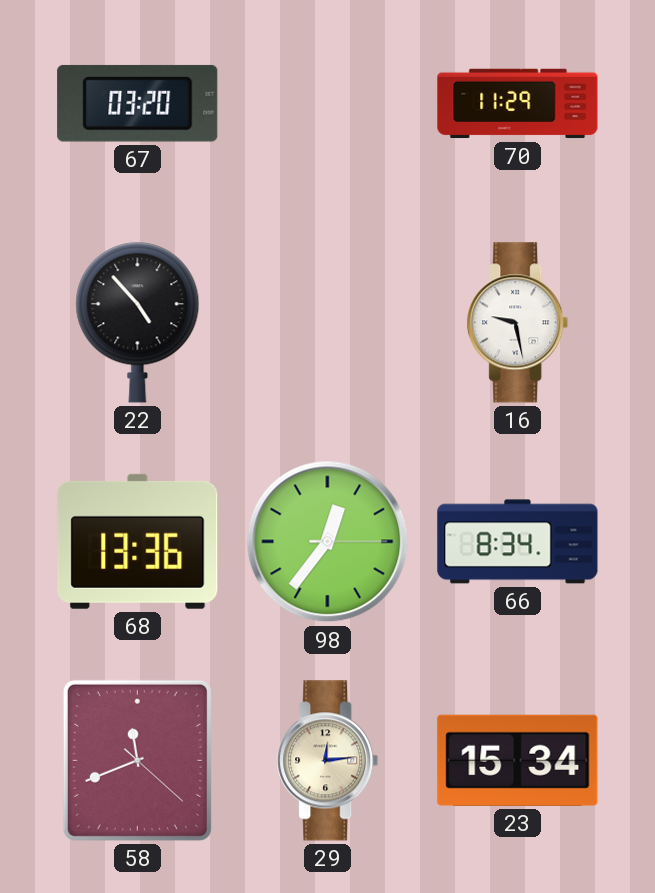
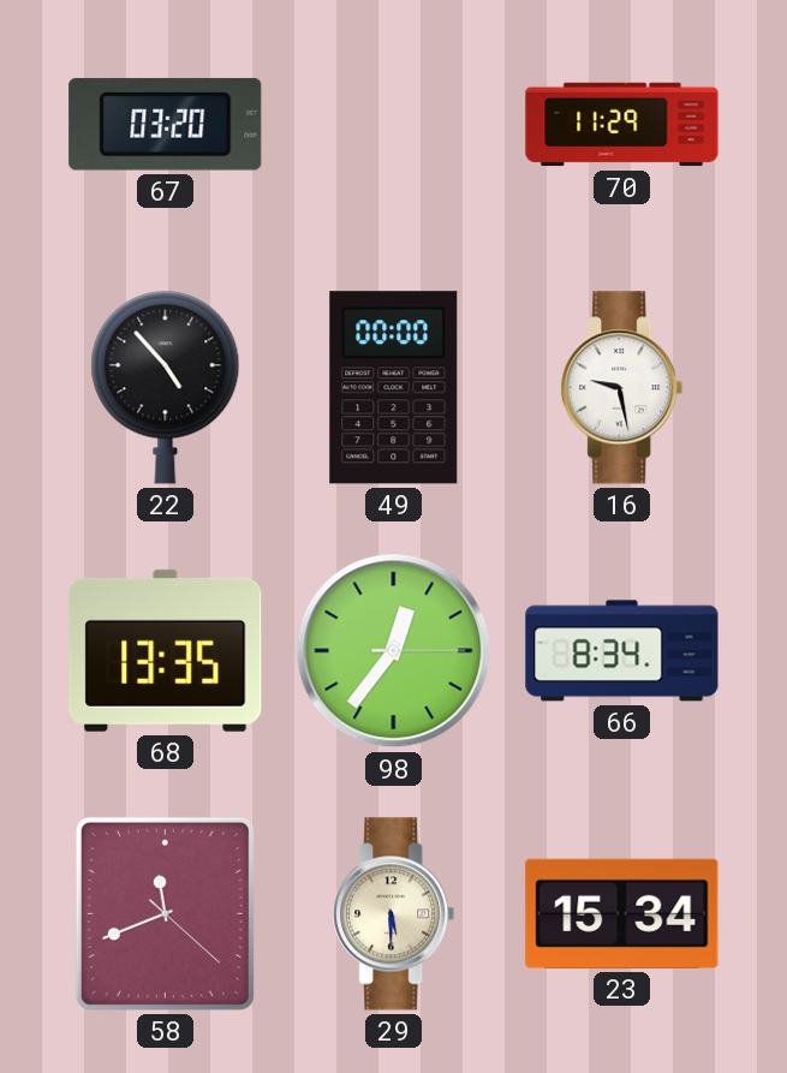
49: none -> 00:00 (394, 388)
68: 13:36 -> 13:35 (166, 650)
29: 12:14 -> 5:30 (394, 914)
